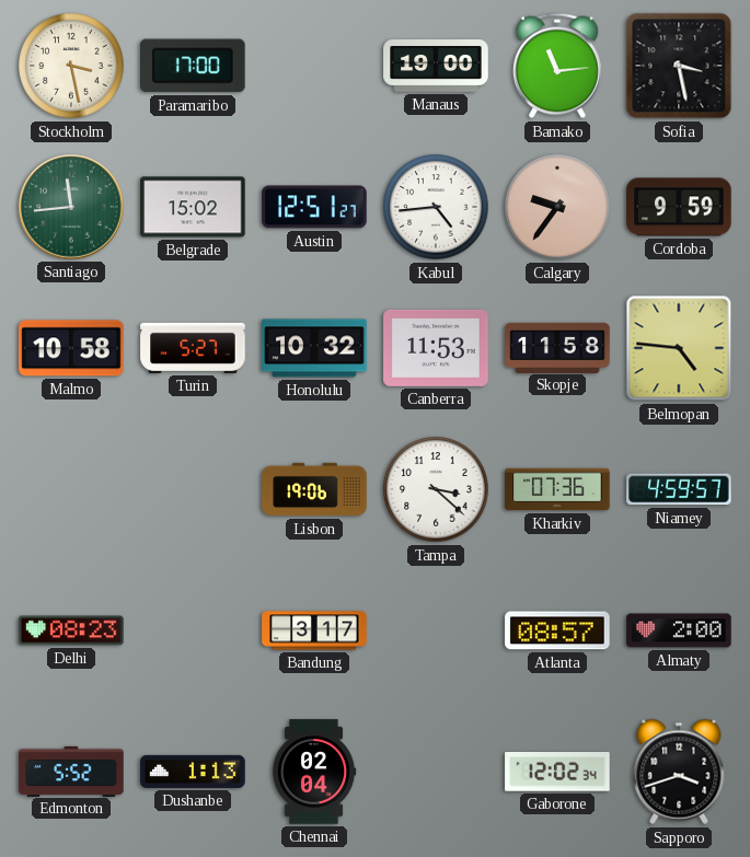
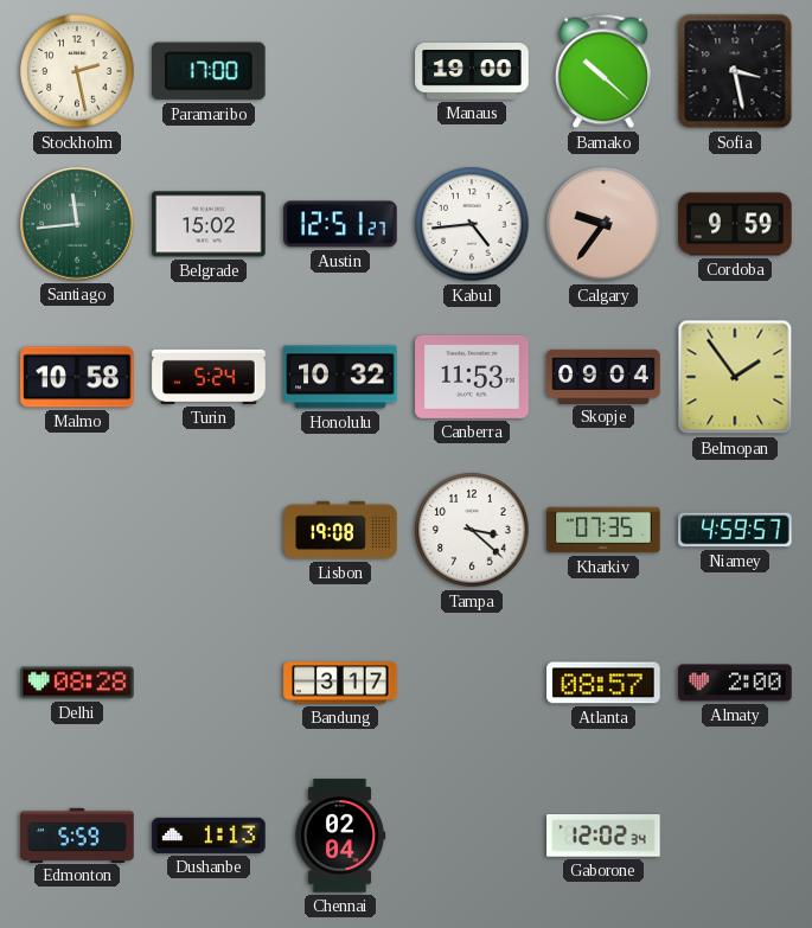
Stockholm: 3:28 -> 2:28 (77, 71)
Bamako: 11:14 -> 10:22 (603, 71)
Turin: 5:27 -> 5:24 (209, 377)
Skopje: 11:58 -> 09:04 (603, 376)
Belmopan: 4:46 -> 1:54 (735, 377)
Lisbon: 19:06 -> 19:08 (340, 530)
Kharkiv: 07:36 -> 07:35 (603, 530)
Delhi: 08:23 -> 08:28 (77, 683)
Edmonton: 5:52 -> 5:59 (77, 834)
Sapporo: 3:42 -> none (679, 772)
